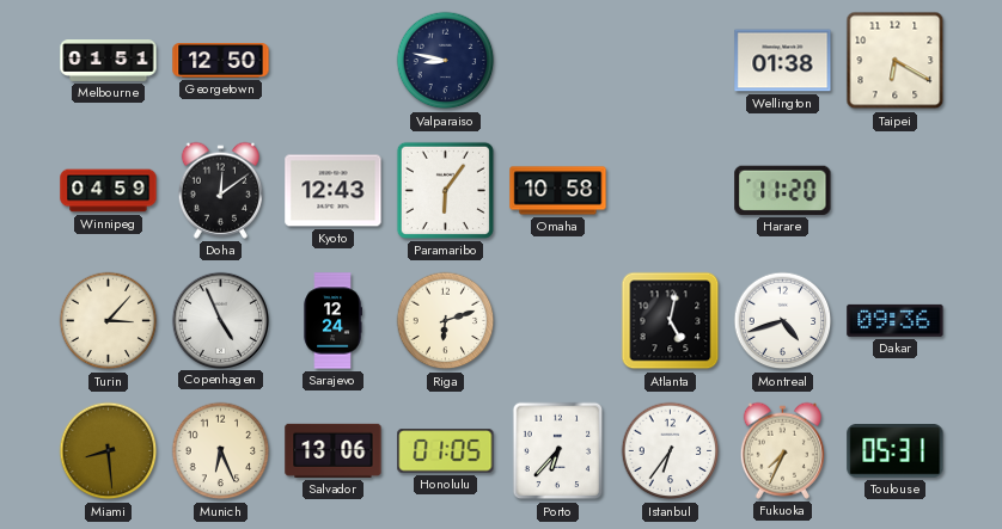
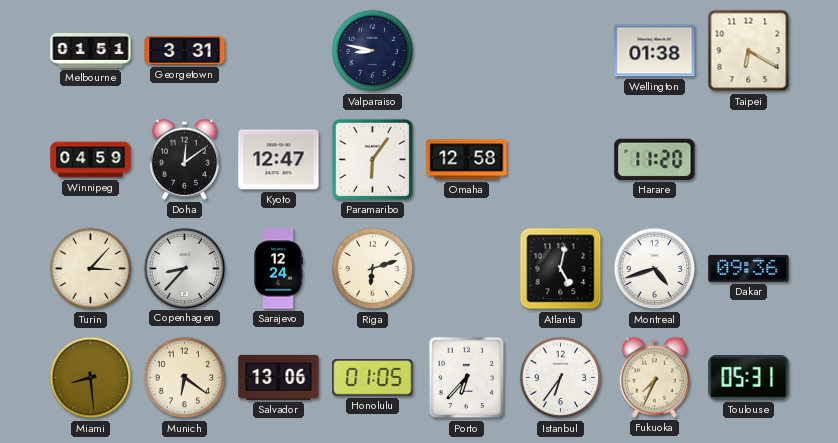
Georgetown: 12:50 -> 3:31 (185, 51)
Kyoto: 12:43 -> 12:47 (279, 160)
Omaha: 10:58 -> 12:58 (467, 160)
Copenhagen: 4:56 -> 8:37 (184, 268)
Munich: 6:26 -> 6:21 (185, 378)
